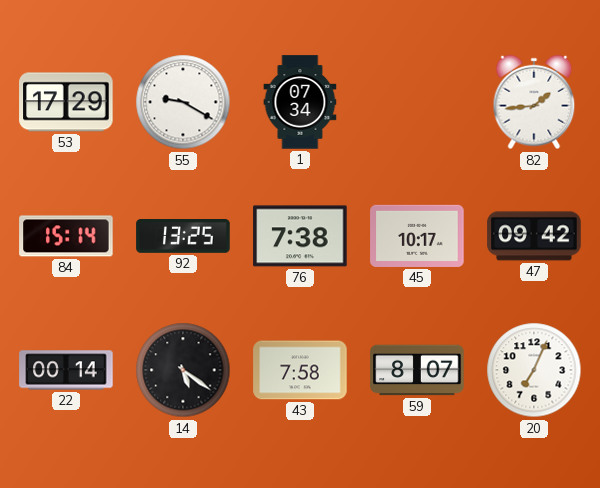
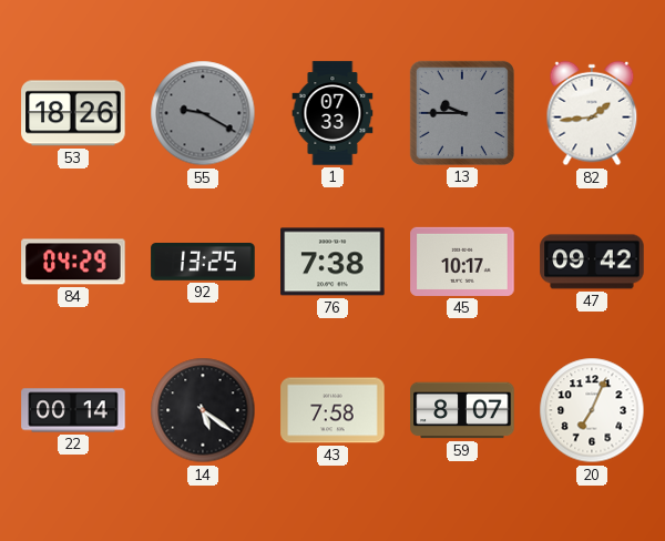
53: 17:29 -> 18:26 (73, 113)
55 dial: white -> grey (203, 113)
1: 07:34 -> 07:33 (332, 113)
13: none -> 9:45 (462, 113)
84: 15:14 -> 04:29 (73, 262)
